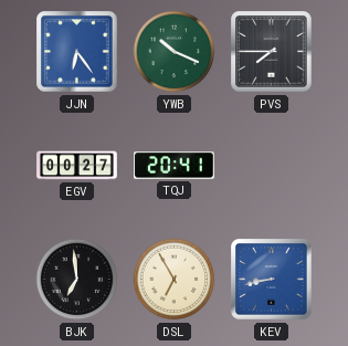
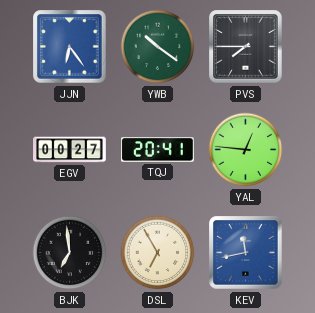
YWB: 10:19 -> 10:21 (158, 47)
YAL: none -> 12:46 (246, 150)
KEV: 8:43 -> 11:43 (246, 253)
